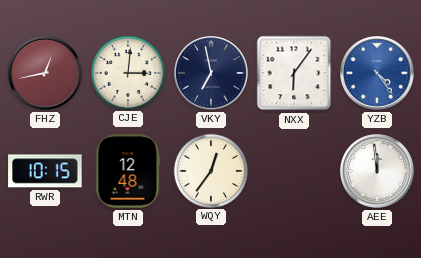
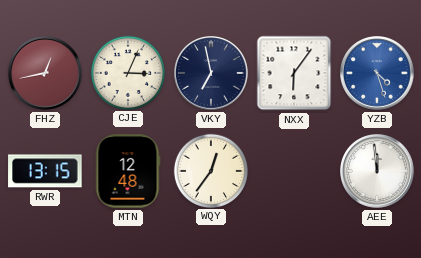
CJE: 3:01 -> 3:04 (127, 72)
YZB: 4:24 -> 4:27 (378, 74)
RWR: 10:15 -> 13:15 (45, 171)
